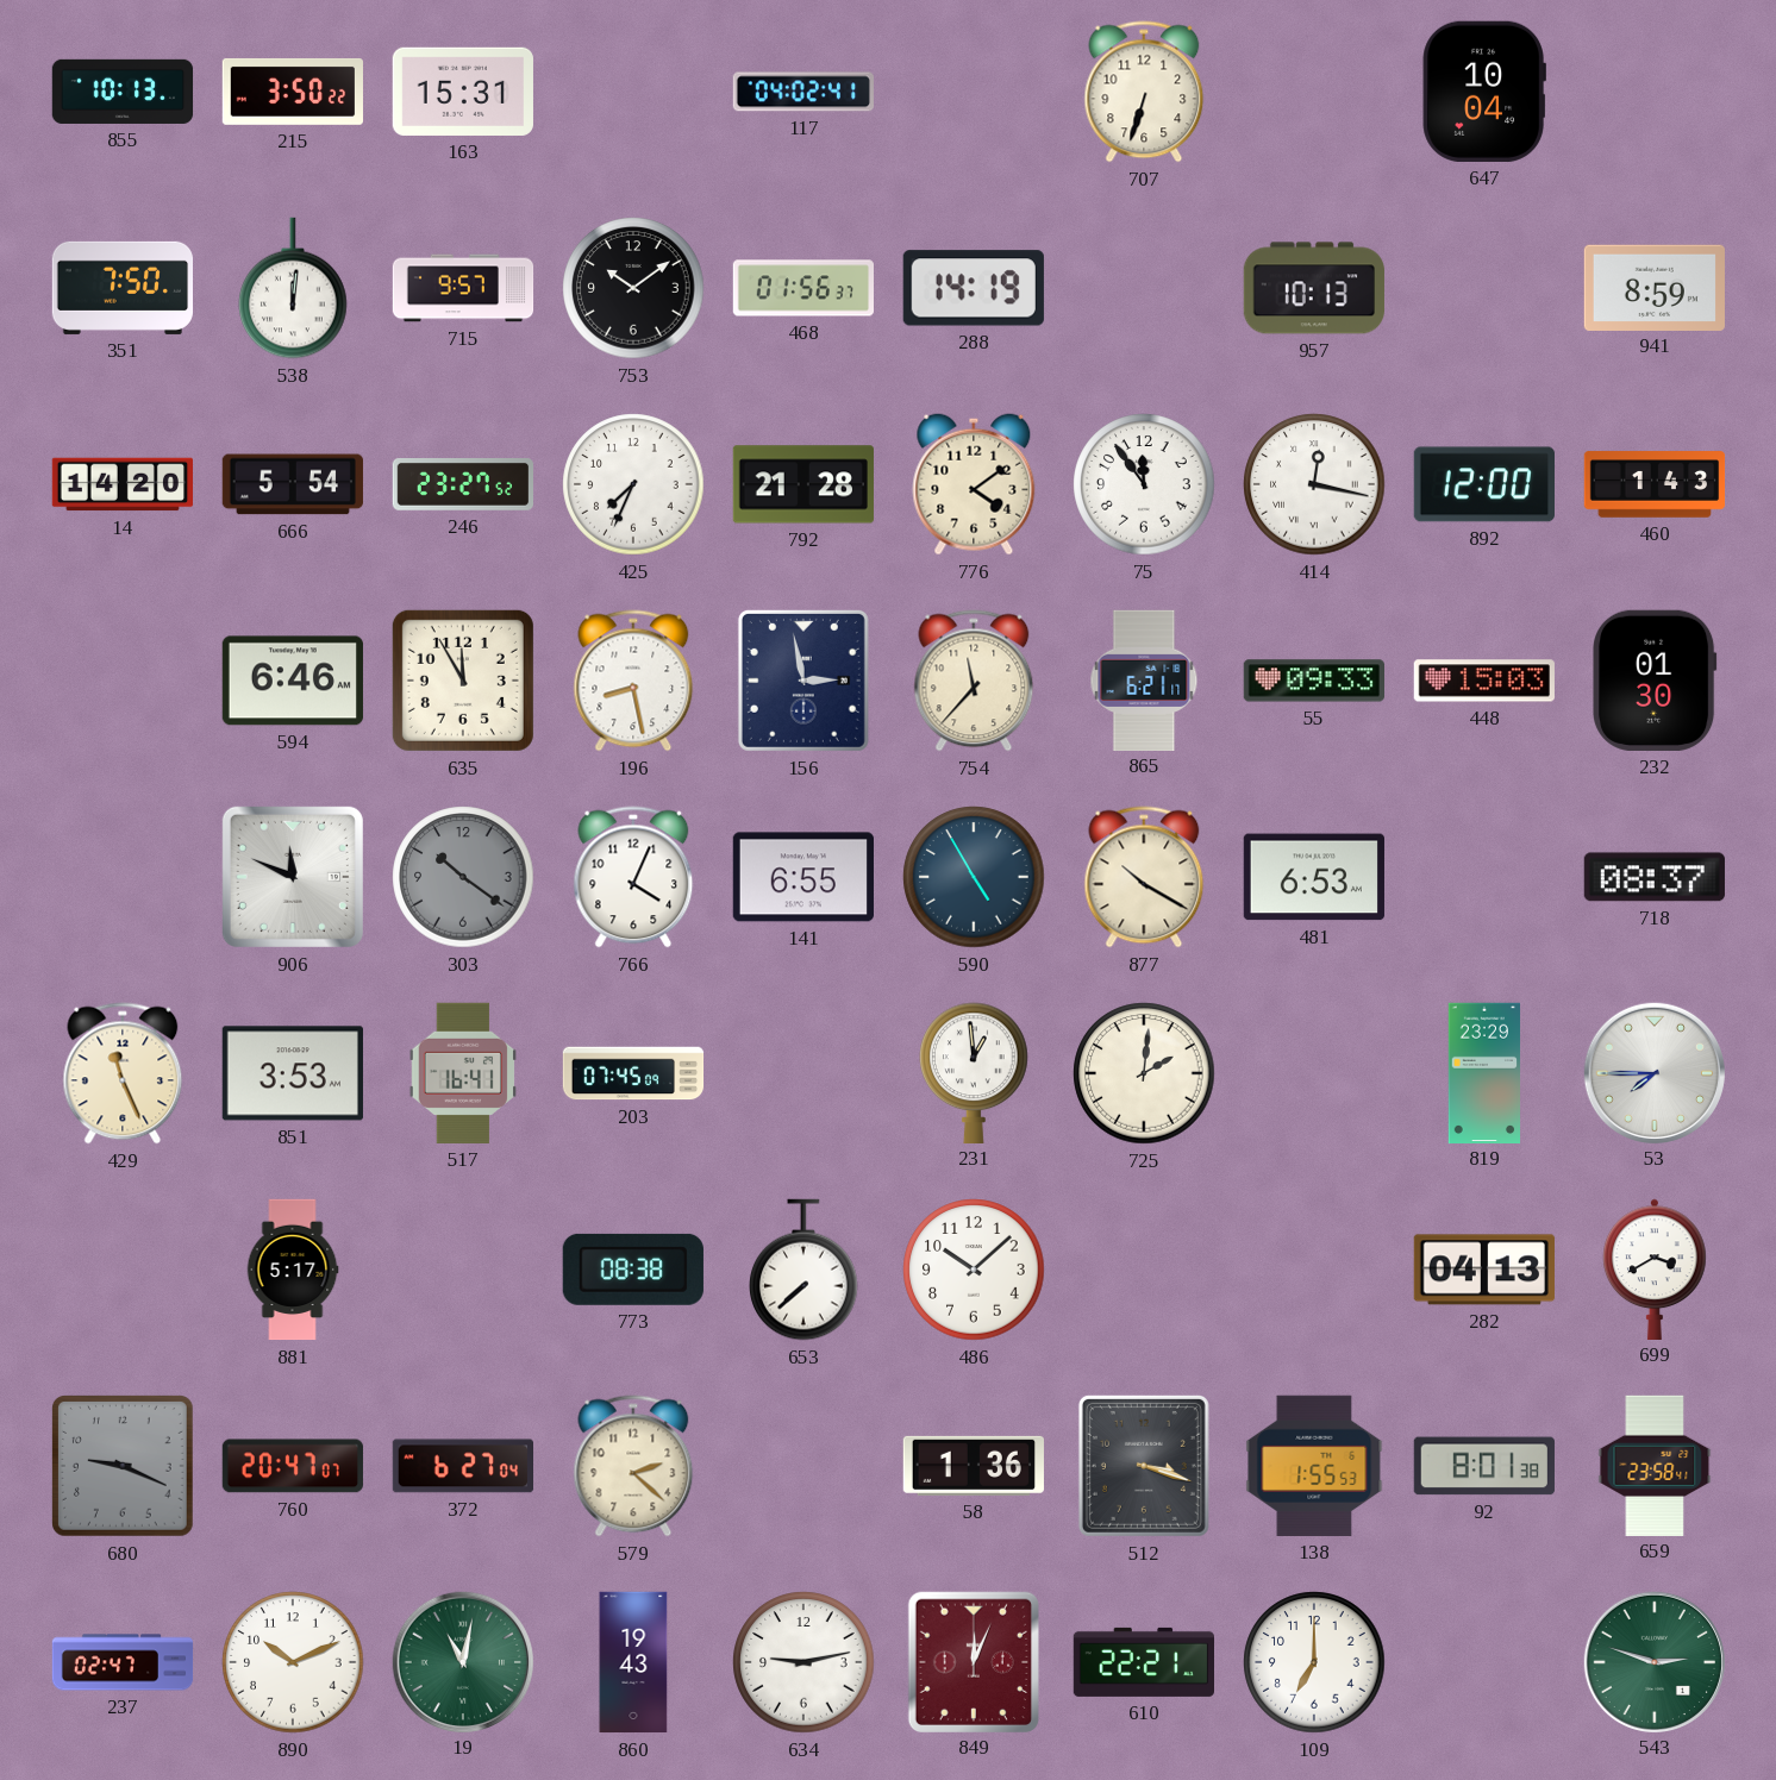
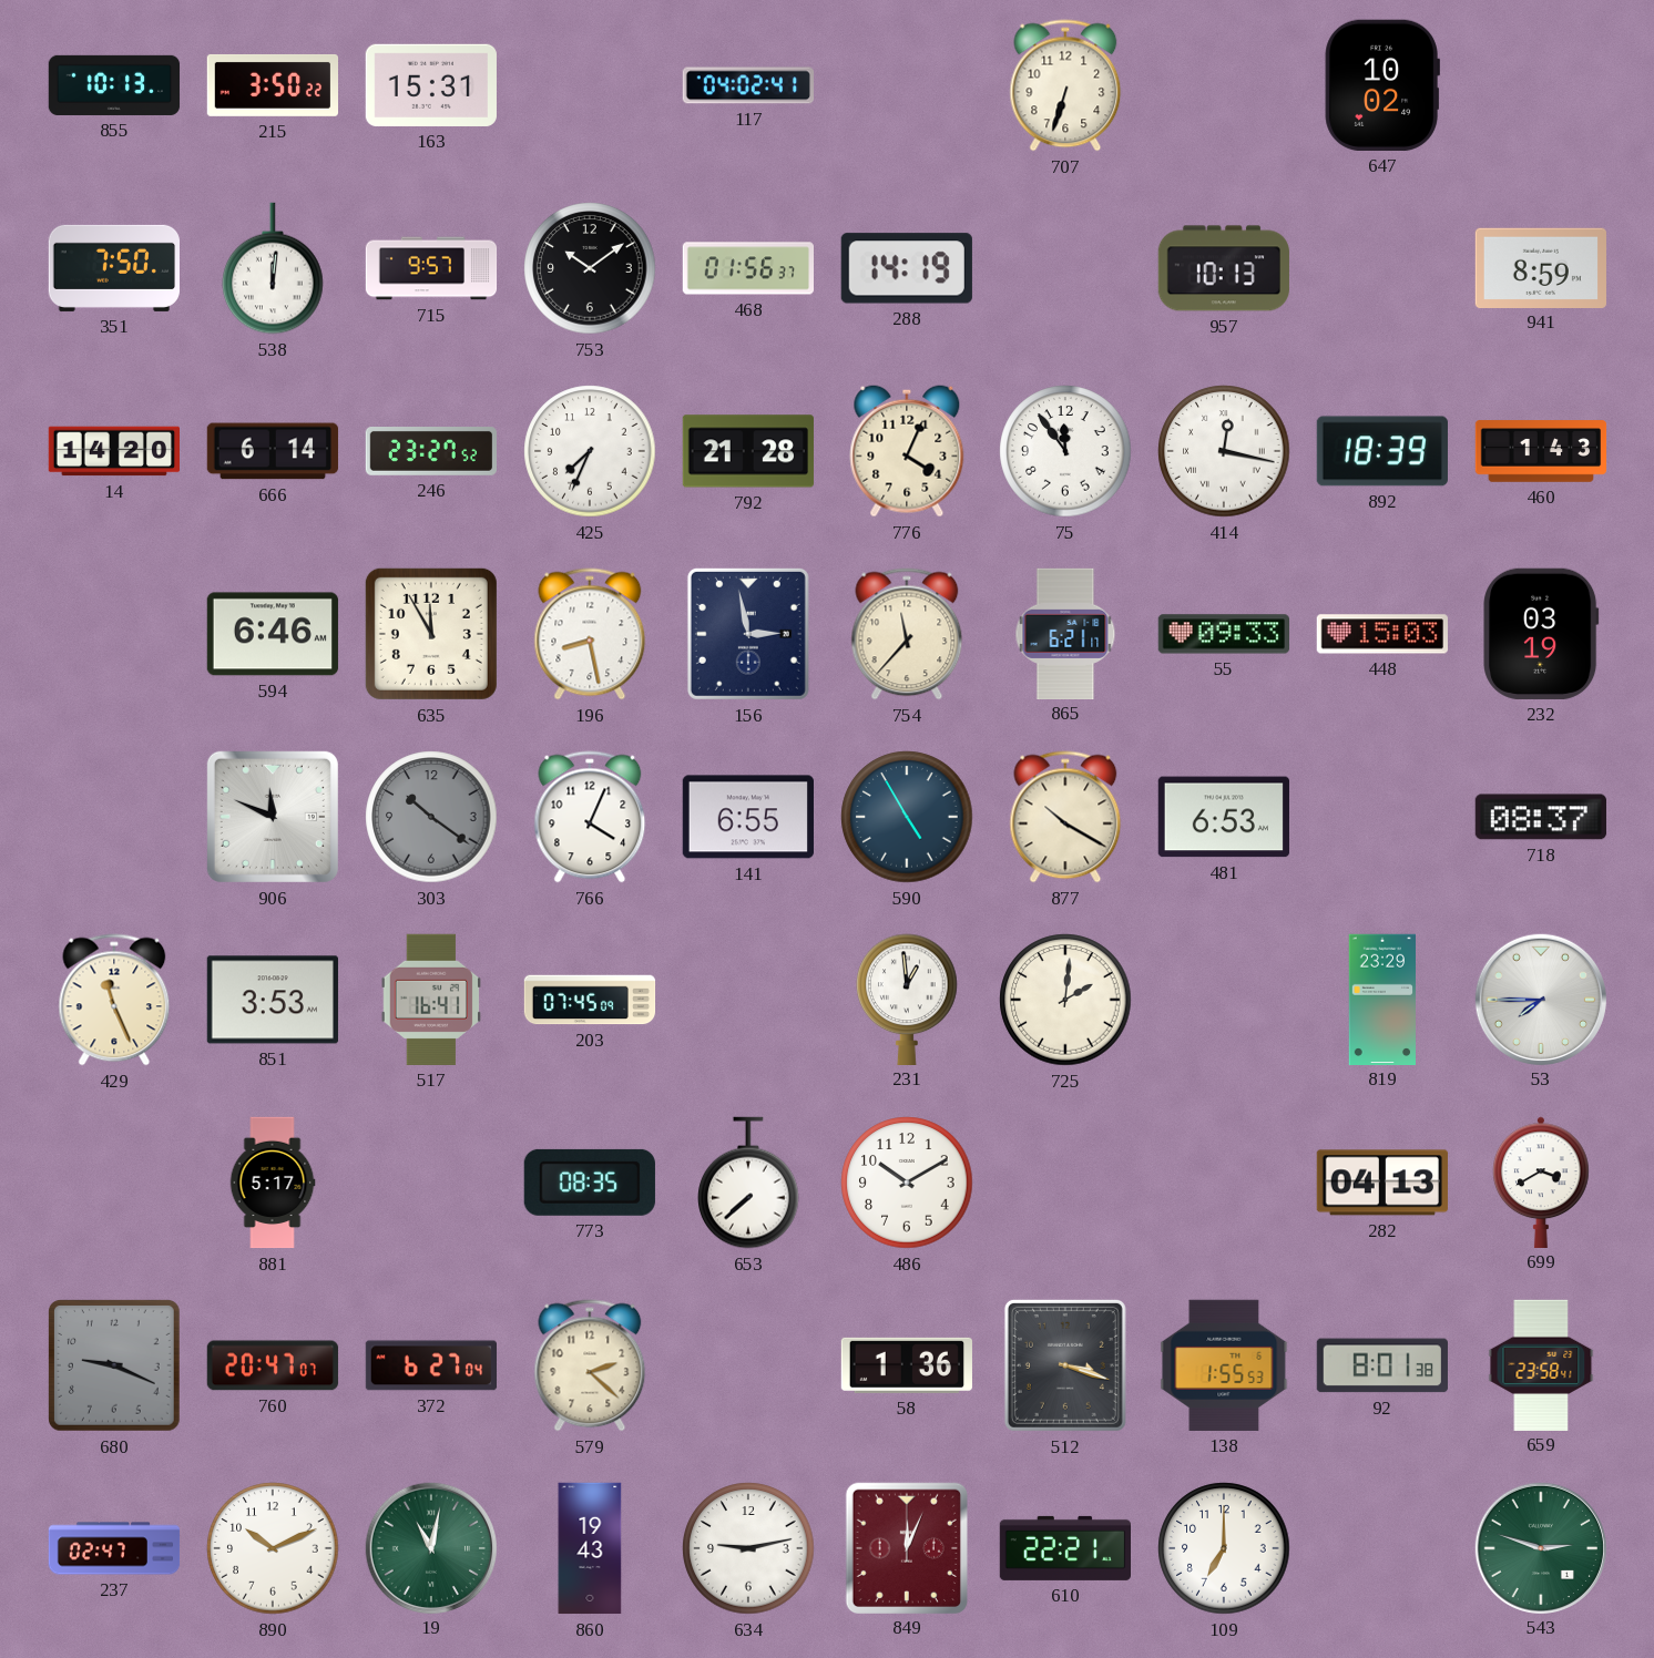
647: 10:04 -> 10:02 (1382, 85)
666: 5:54 -> 6:14 (273, 451)
776: 4:09 -> 4:04 (907, 451)
892: 12:00 -> 18:39 (1382, 451)
232: 01:30 -> 03:19 (1541, 634)
773: 08:38 -> 08:35 (590, 1183)
486: 10:08 -> 10:10 (907, 1183)
